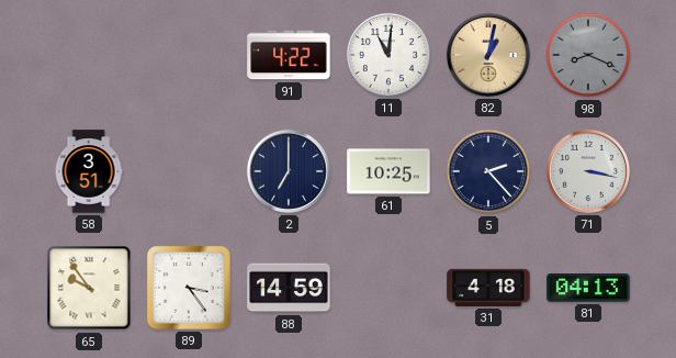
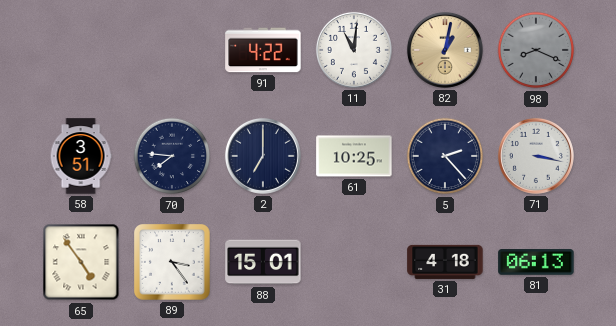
70: none -> 7:46 (172, 156)
65: 9:54 -> 4:54 (81, 262)
88: 14:59 -> 15:01 (263, 262)
81: 04:13 -> 06:13 (536, 262)
